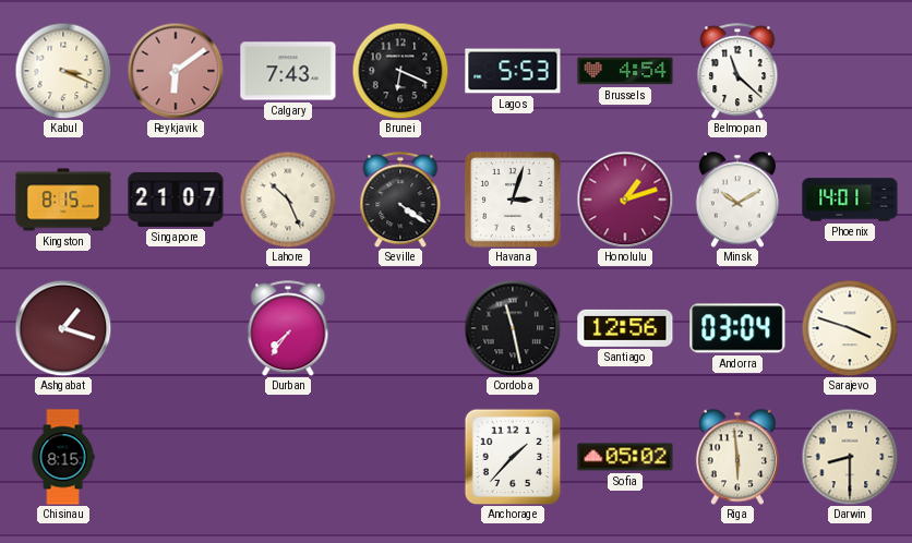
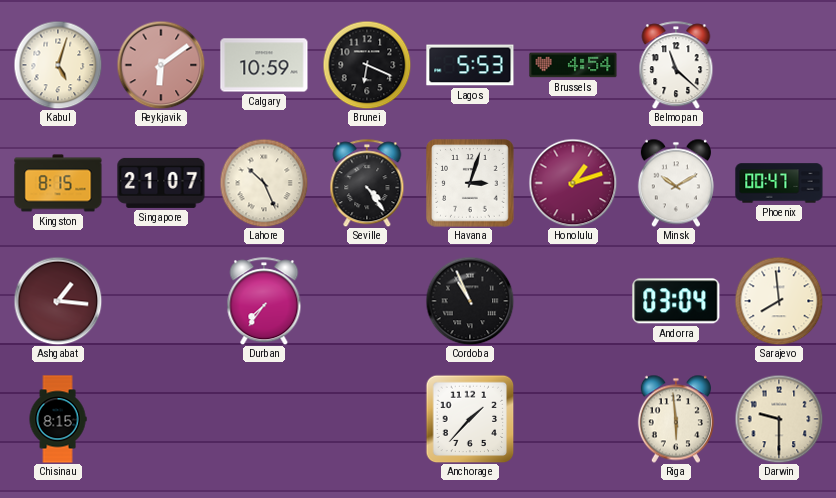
Kabul: 3:19 -> 5:03 (58, 65)
Calgary: 7:43 -> 10:59 (264, 65)
Seville: 4:21 -> 4:24 (367, 183)
Phoenix: 14:01 -> 00:47 (779, 183)
Ashgabat: 1:18 -> 1:16 (58, 301)
Cordoba: 11:28 -> 10:56 (470, 301)
Santiago: 12:56 -> none (625, 328)
Sarajevo: 3:48 -> 7:59 (779, 301)
Sofia: 05:02 -> none (625, 457)
Darwin: 8:30 -> 9:30 (779, 419)
